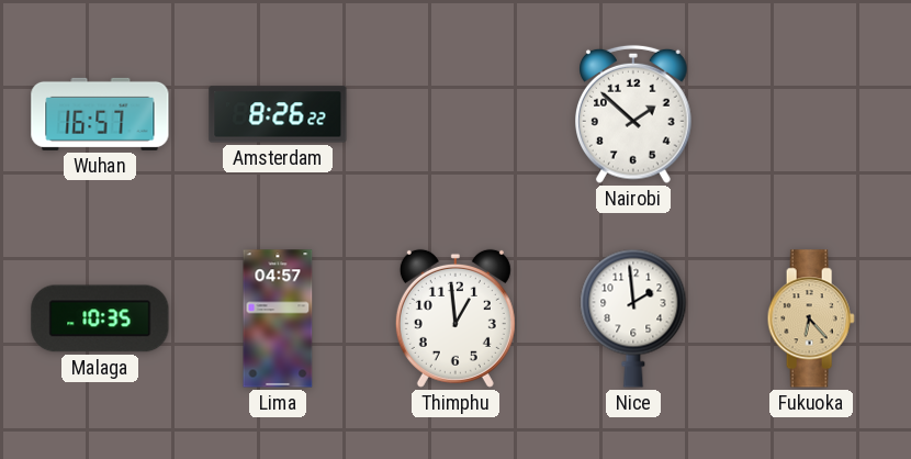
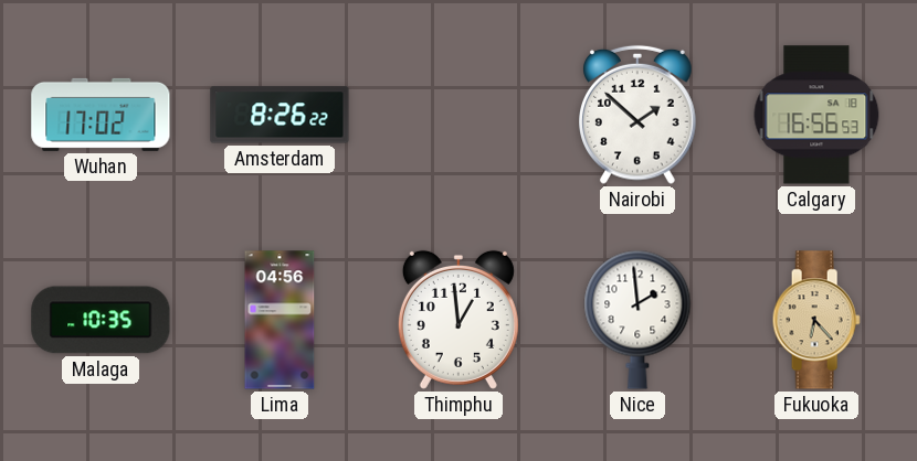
Wuhan: 16:57 -> 17:02 (101, 115)
Calgary: none -> 16:56 (816, 115)
Lima: 04:57 -> 04:56 (280, 320)
